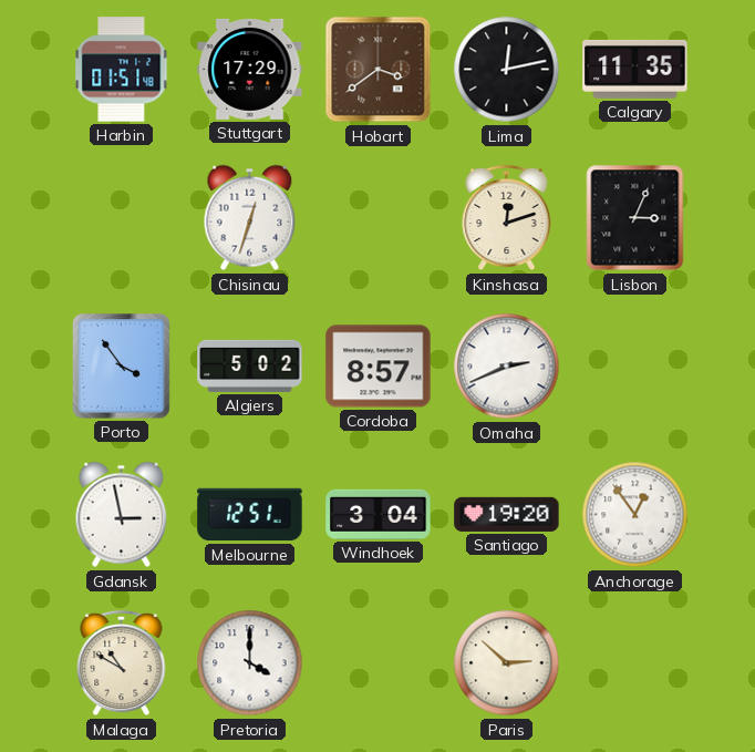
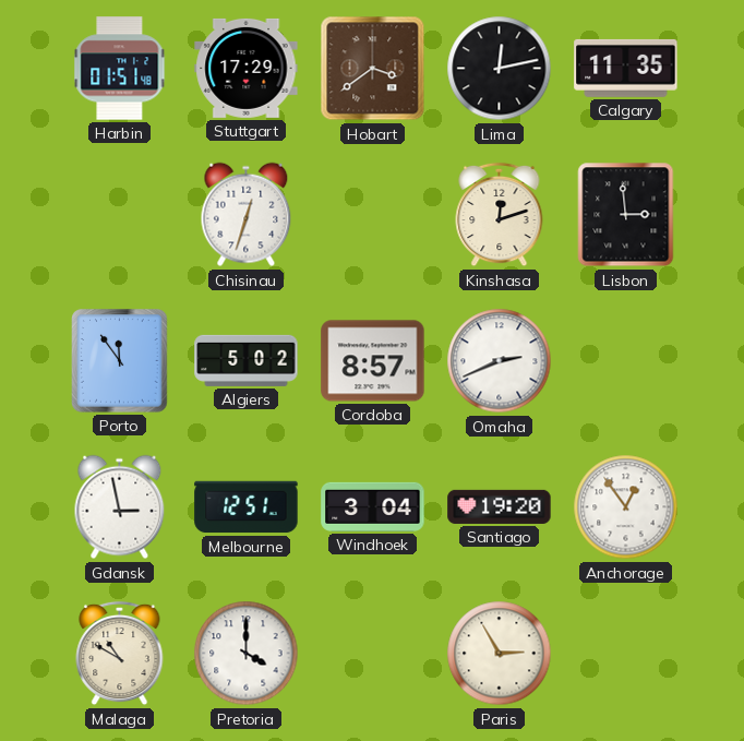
Lisbon: 3:04 -> 2:59 (626, 215)
Porto: 3:54 -> 11:54 (120, 361)
Paris: 2:52 -> 2:55 (500, 654)
